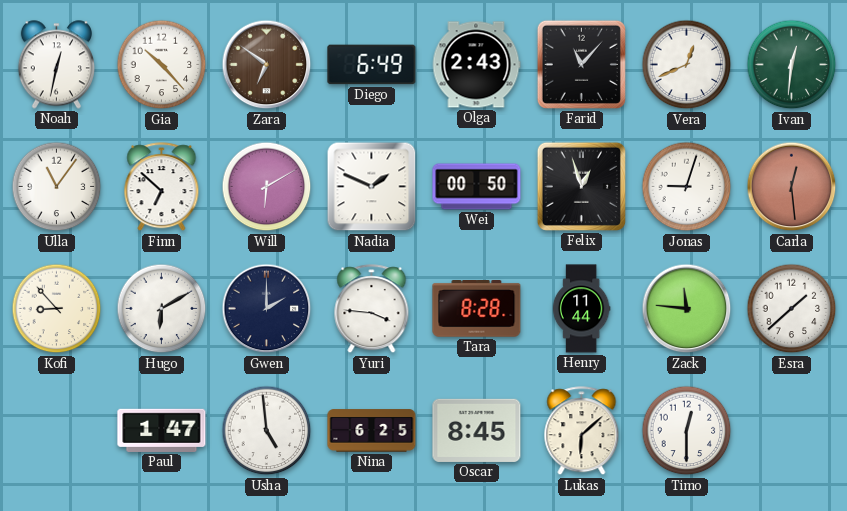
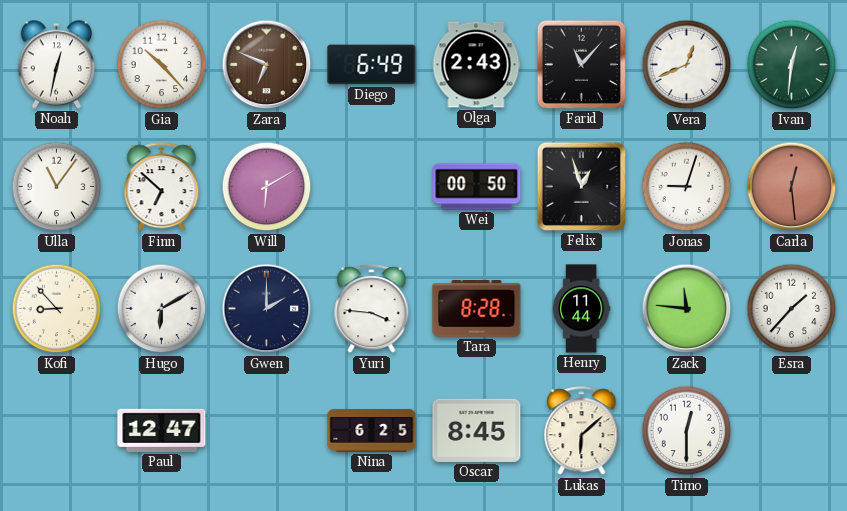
Zara: 6:51 -> 6:49 (267, 65)
Nadia: 1:49 -> none (372, 187)
Esra: 1:38 -> 1:37 (792, 309)
Paul: 1:47 -> 12:47 (162, 430)
Usha: 4:59 -> none (267, 431)
